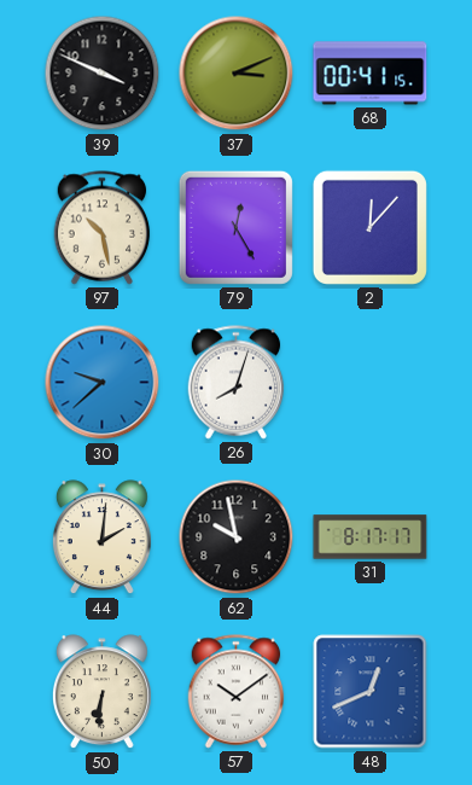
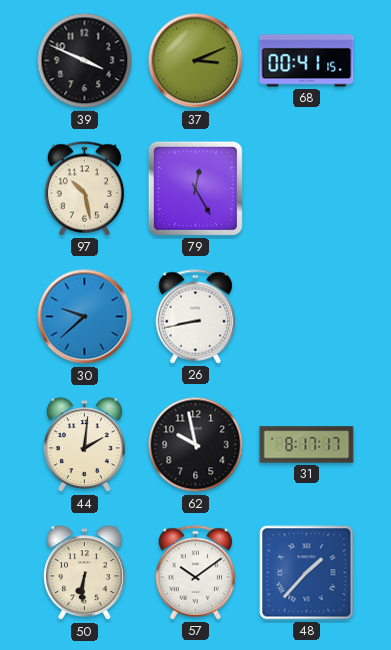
2: 12:07 -> none (369, 227)
26: 8:03 -> 8:43 (196, 317)
48: 12:41 -> 1:37 (307, 573)
